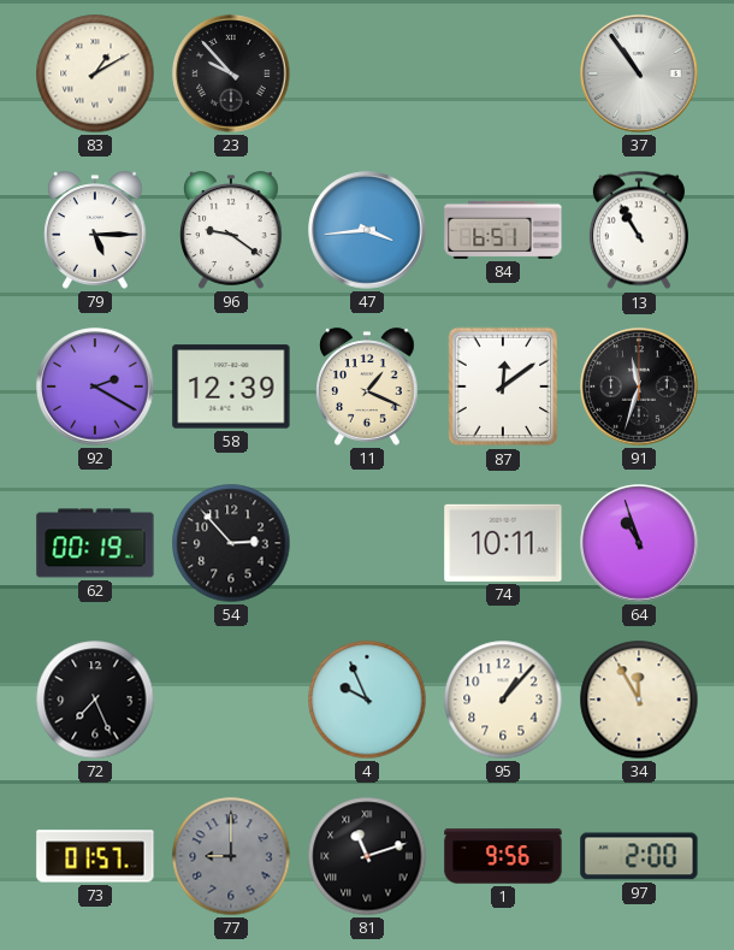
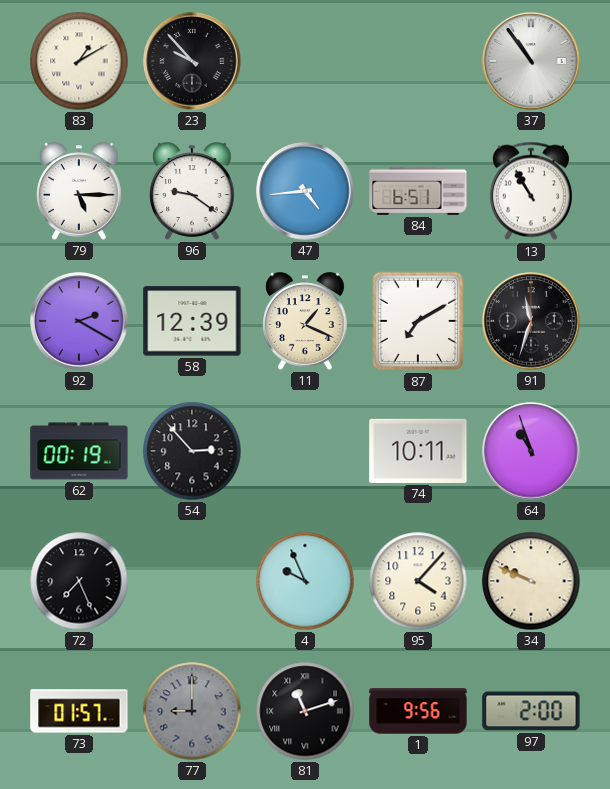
47: 3:44 -> 4:44 (305, 191)
87: 12:09 -> 7:10 (418, 321)
95: 1:07 -> 4:07 (418, 581)
34: 11:55 -> 9:49 (531, 581)
